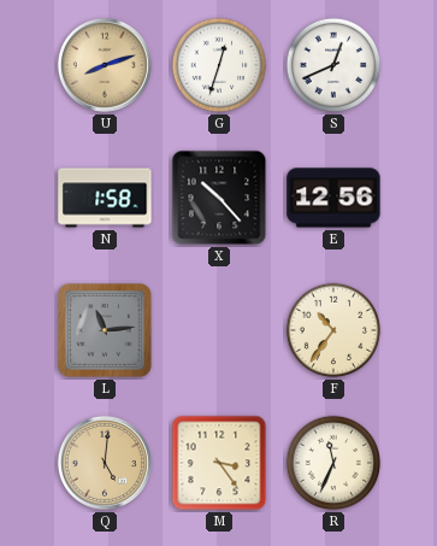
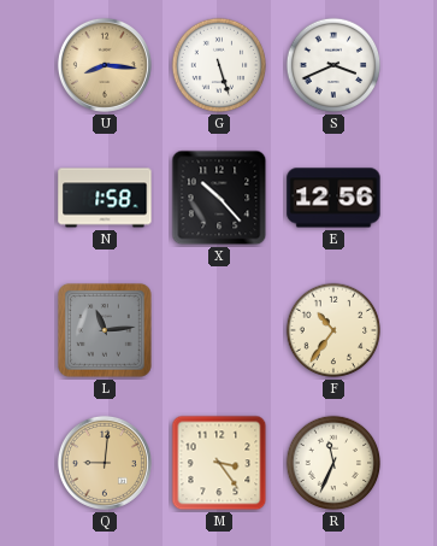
U: 8:12 -> 8:16 (105, 65)
G: 12:33 -> 5:27 (219, 65)
S: 12:41 -> 3:41 (333, 65)
Q: 5:01 -> 9:01 (105, 463)
